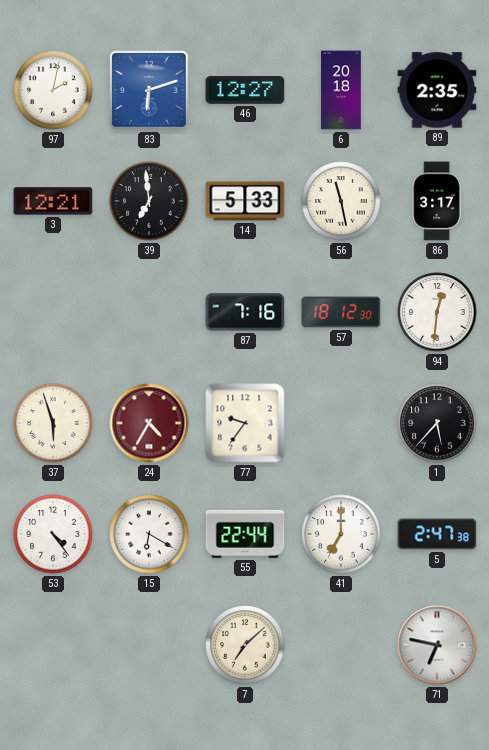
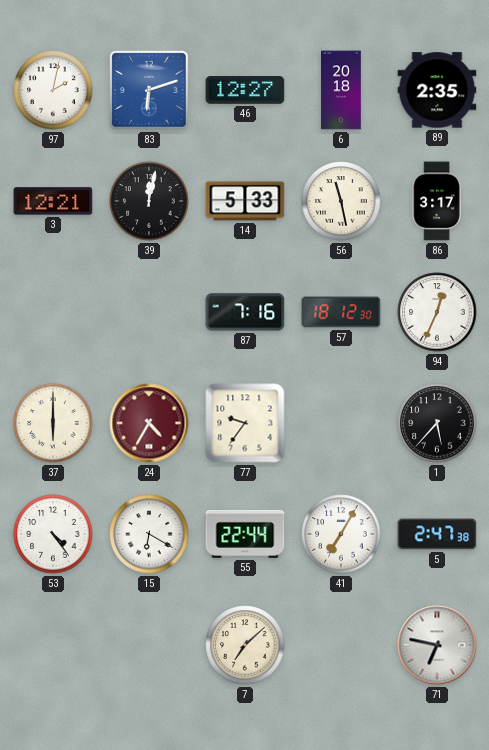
39: 6:59 -> 12:02 (149, 201)
94: 12:31 -> 12:34 (437, 312)
37: 5:57 -> 6:00 (53, 423)
41: 7:00 -> 7:05 (341, 534)
